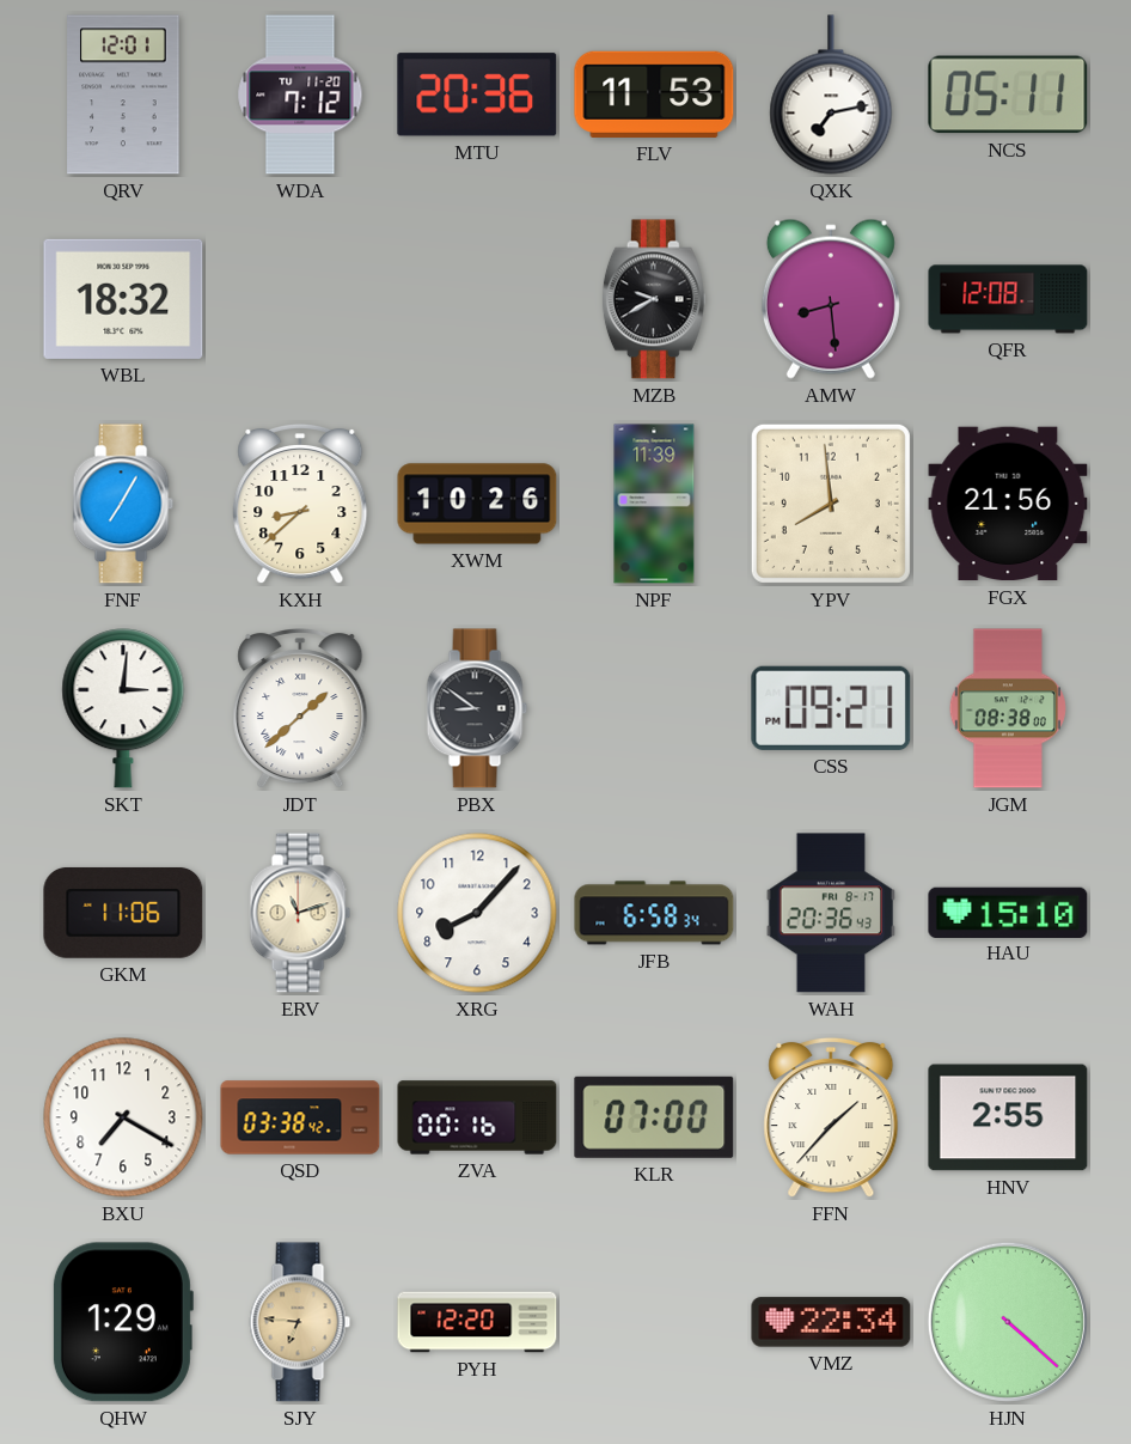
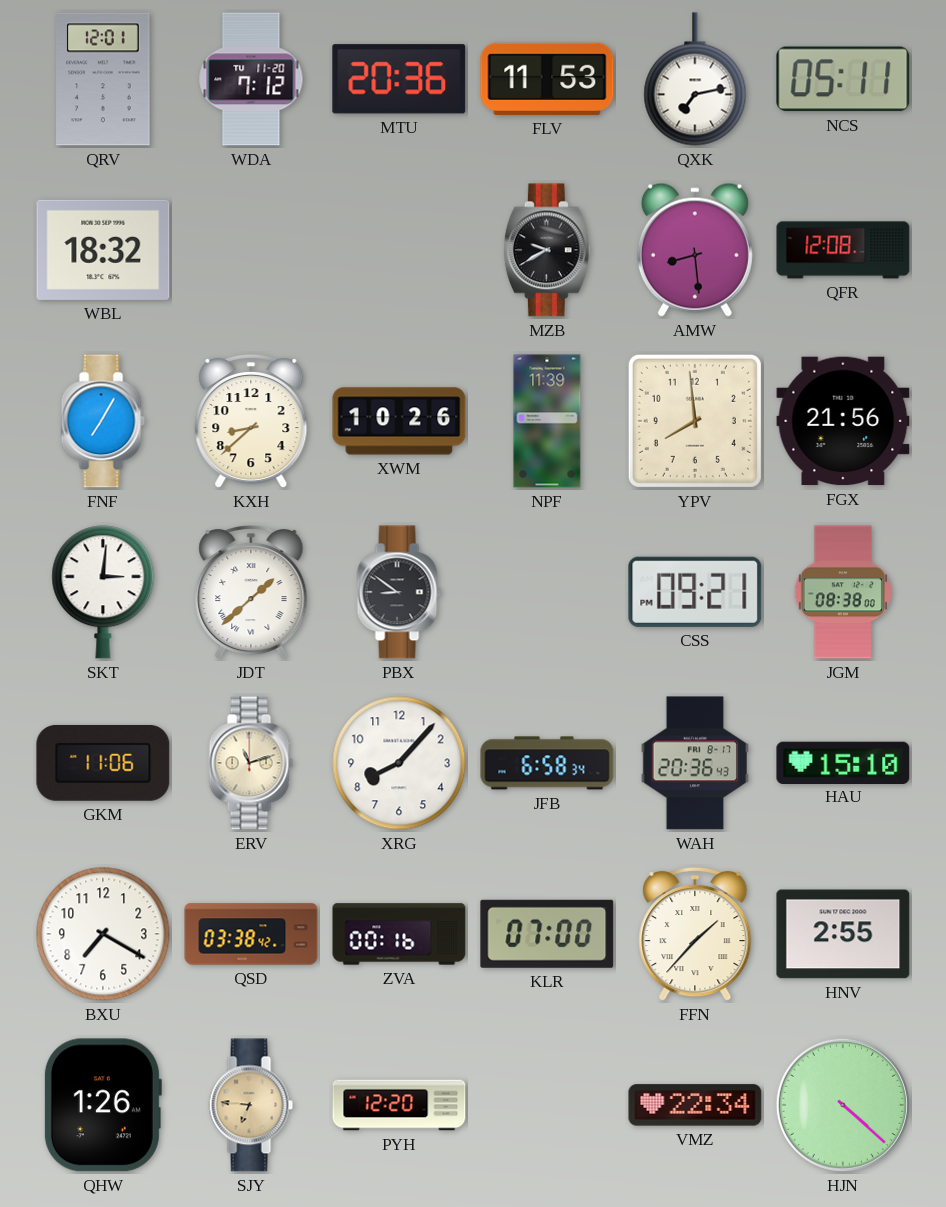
QHW: 1:29 -> 1:26 (102, 1105)
